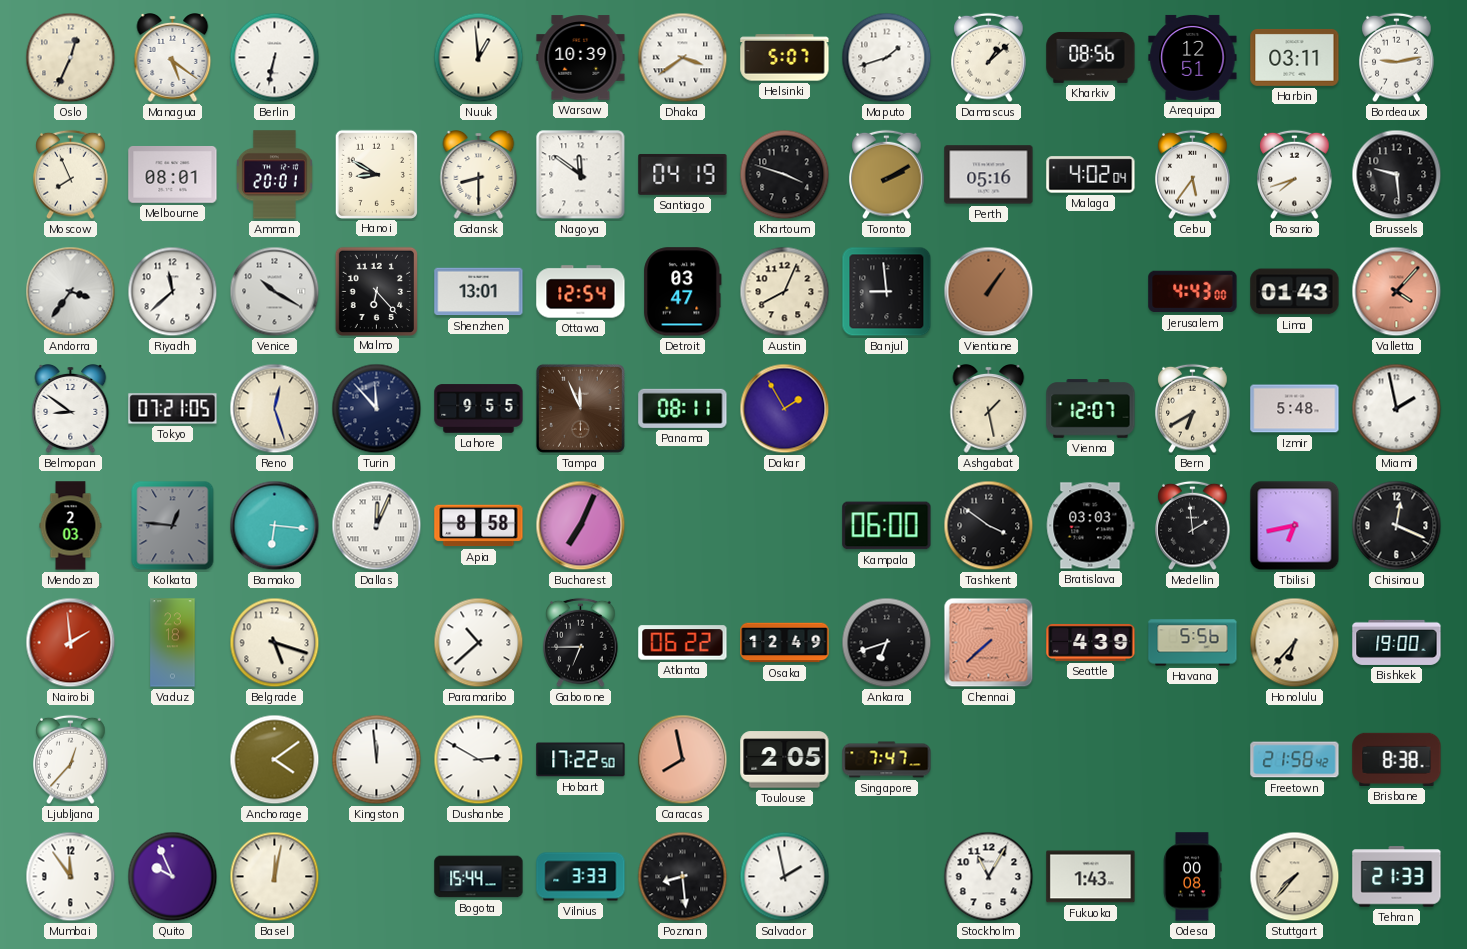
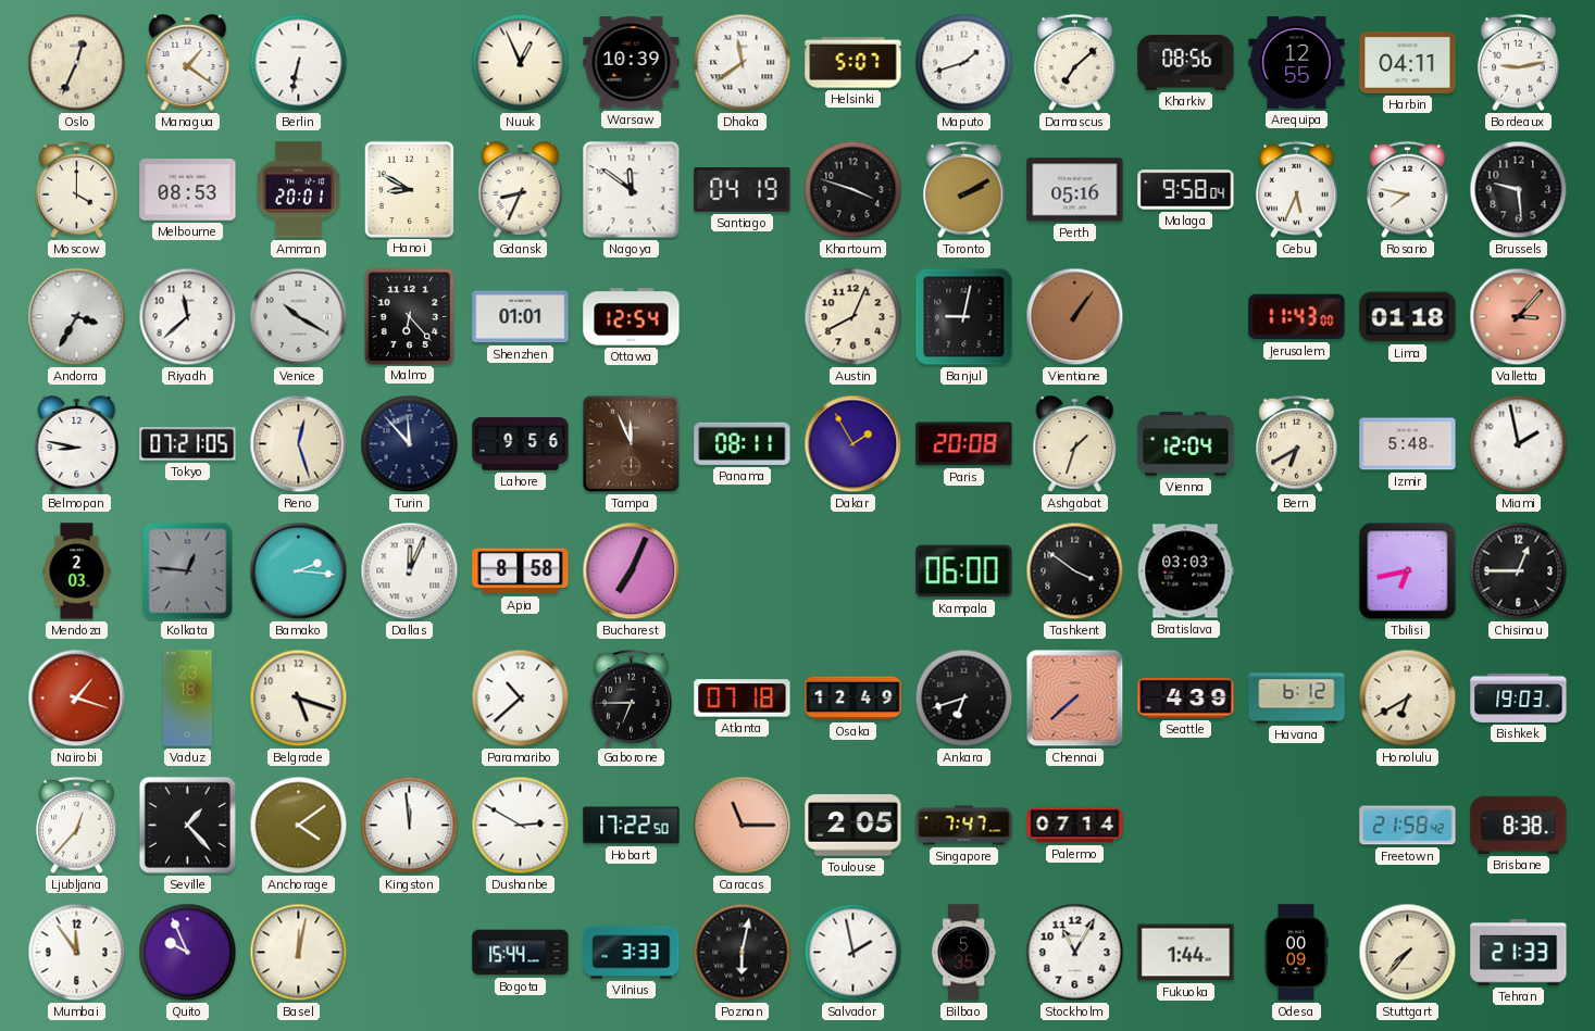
Managua: 5:21 -> 1:21 (188, 63)
Nuuk: 12:59 -> 12:56 (521, 63)
Dhaka: 3:39 -> 11:39 (743, 63)
Damascus: 1:08 -> 7:08 (1075, 63)
Arequipa: 12:51 -> 12:55 (1297, 62)
Harbin: 03:11 -> 04:11 (1408, 62)
Moscow: 7:56 -> 4:00 (77, 190)
Melbourne: 08:01 -> 08:53 (188, 190)
Gdansk: 8:30 -> 8:34 (521, 190)
Malaga: 4:02 -> 9:58 (1186, 190)
Cebu: 5:36 -> 5:34 (1297, 190)
Rosario: 7:42 -> 7:47 (1408, 190)
Andorra: 3:36 -> 3:35 (77, 317)
Shenzhen: 13:01 -> 01:01 (521, 317)
Detroit: 03:47 -> none (683, 292)
Banjul: 8:59 -> 9:02 (964, 317)
Jerusalem: 4:43 -> 11:43 (1297, 317)
Lima: 01:43 -> 01:18 (1408, 317)
Valletta: 4:07 -> 3:07 (1519, 317)
Belmopan: 8:51 -> 8:47 (77, 444)
Lahore: 9:55 -> 9:56 (521, 444)
Paris: none -> 20:08 (964, 444)
Ashgabat: 1:28 -> 1:33 (1075, 444)
Vienna: 12:07 -> 12:04 (1186, 444)
Bamako: 6:16 -> 2:16 (299, 571)
Medellin: 1:59 -> none (1193, 526)
Chisinau: 12:19 -> 12:45 (1519, 571)
Nairobi: 1:59 -> 1:18 (77, 699)
Atlanta: 06:22 -> 07:18 (743, 699)
Havana: 5:56 -> 6:12 (1297, 699)
Honolulu: 6:37 -> 6:40 (1408, 699)
Bishkek: 19:00 -> 19:03 (1519, 697)
Seville: none -> 1:23 (187, 825)
Caracas: 7:58 -> 11:15 (743, 826)
Palermo: none -> 07:14 (1075, 826)
Poznan: 8:29 -> 6:02 (743, 953)
Bilbao: none -> 5:35 (964, 953)
Fukuoka: 1:43 -> 1:44 (1186, 953)
Odesa: 00:08 -> 00:09 (1296, 953)
